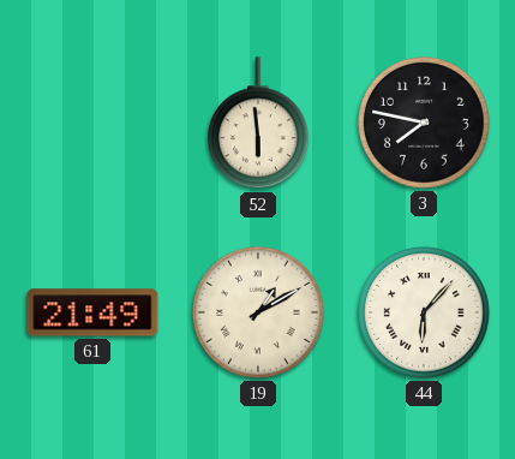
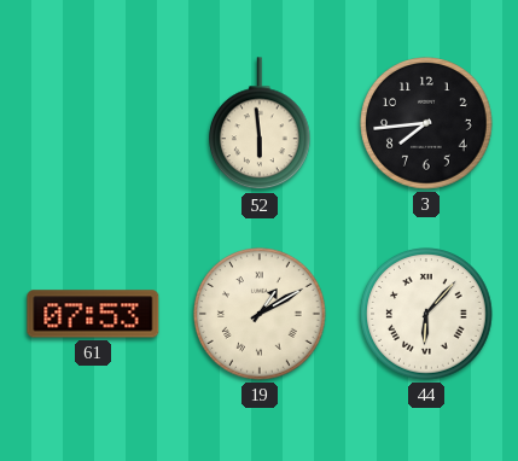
3: 7:47 -> 7:44 (426, 123)
61: 21:49 -> 07:53 (93, 314)
